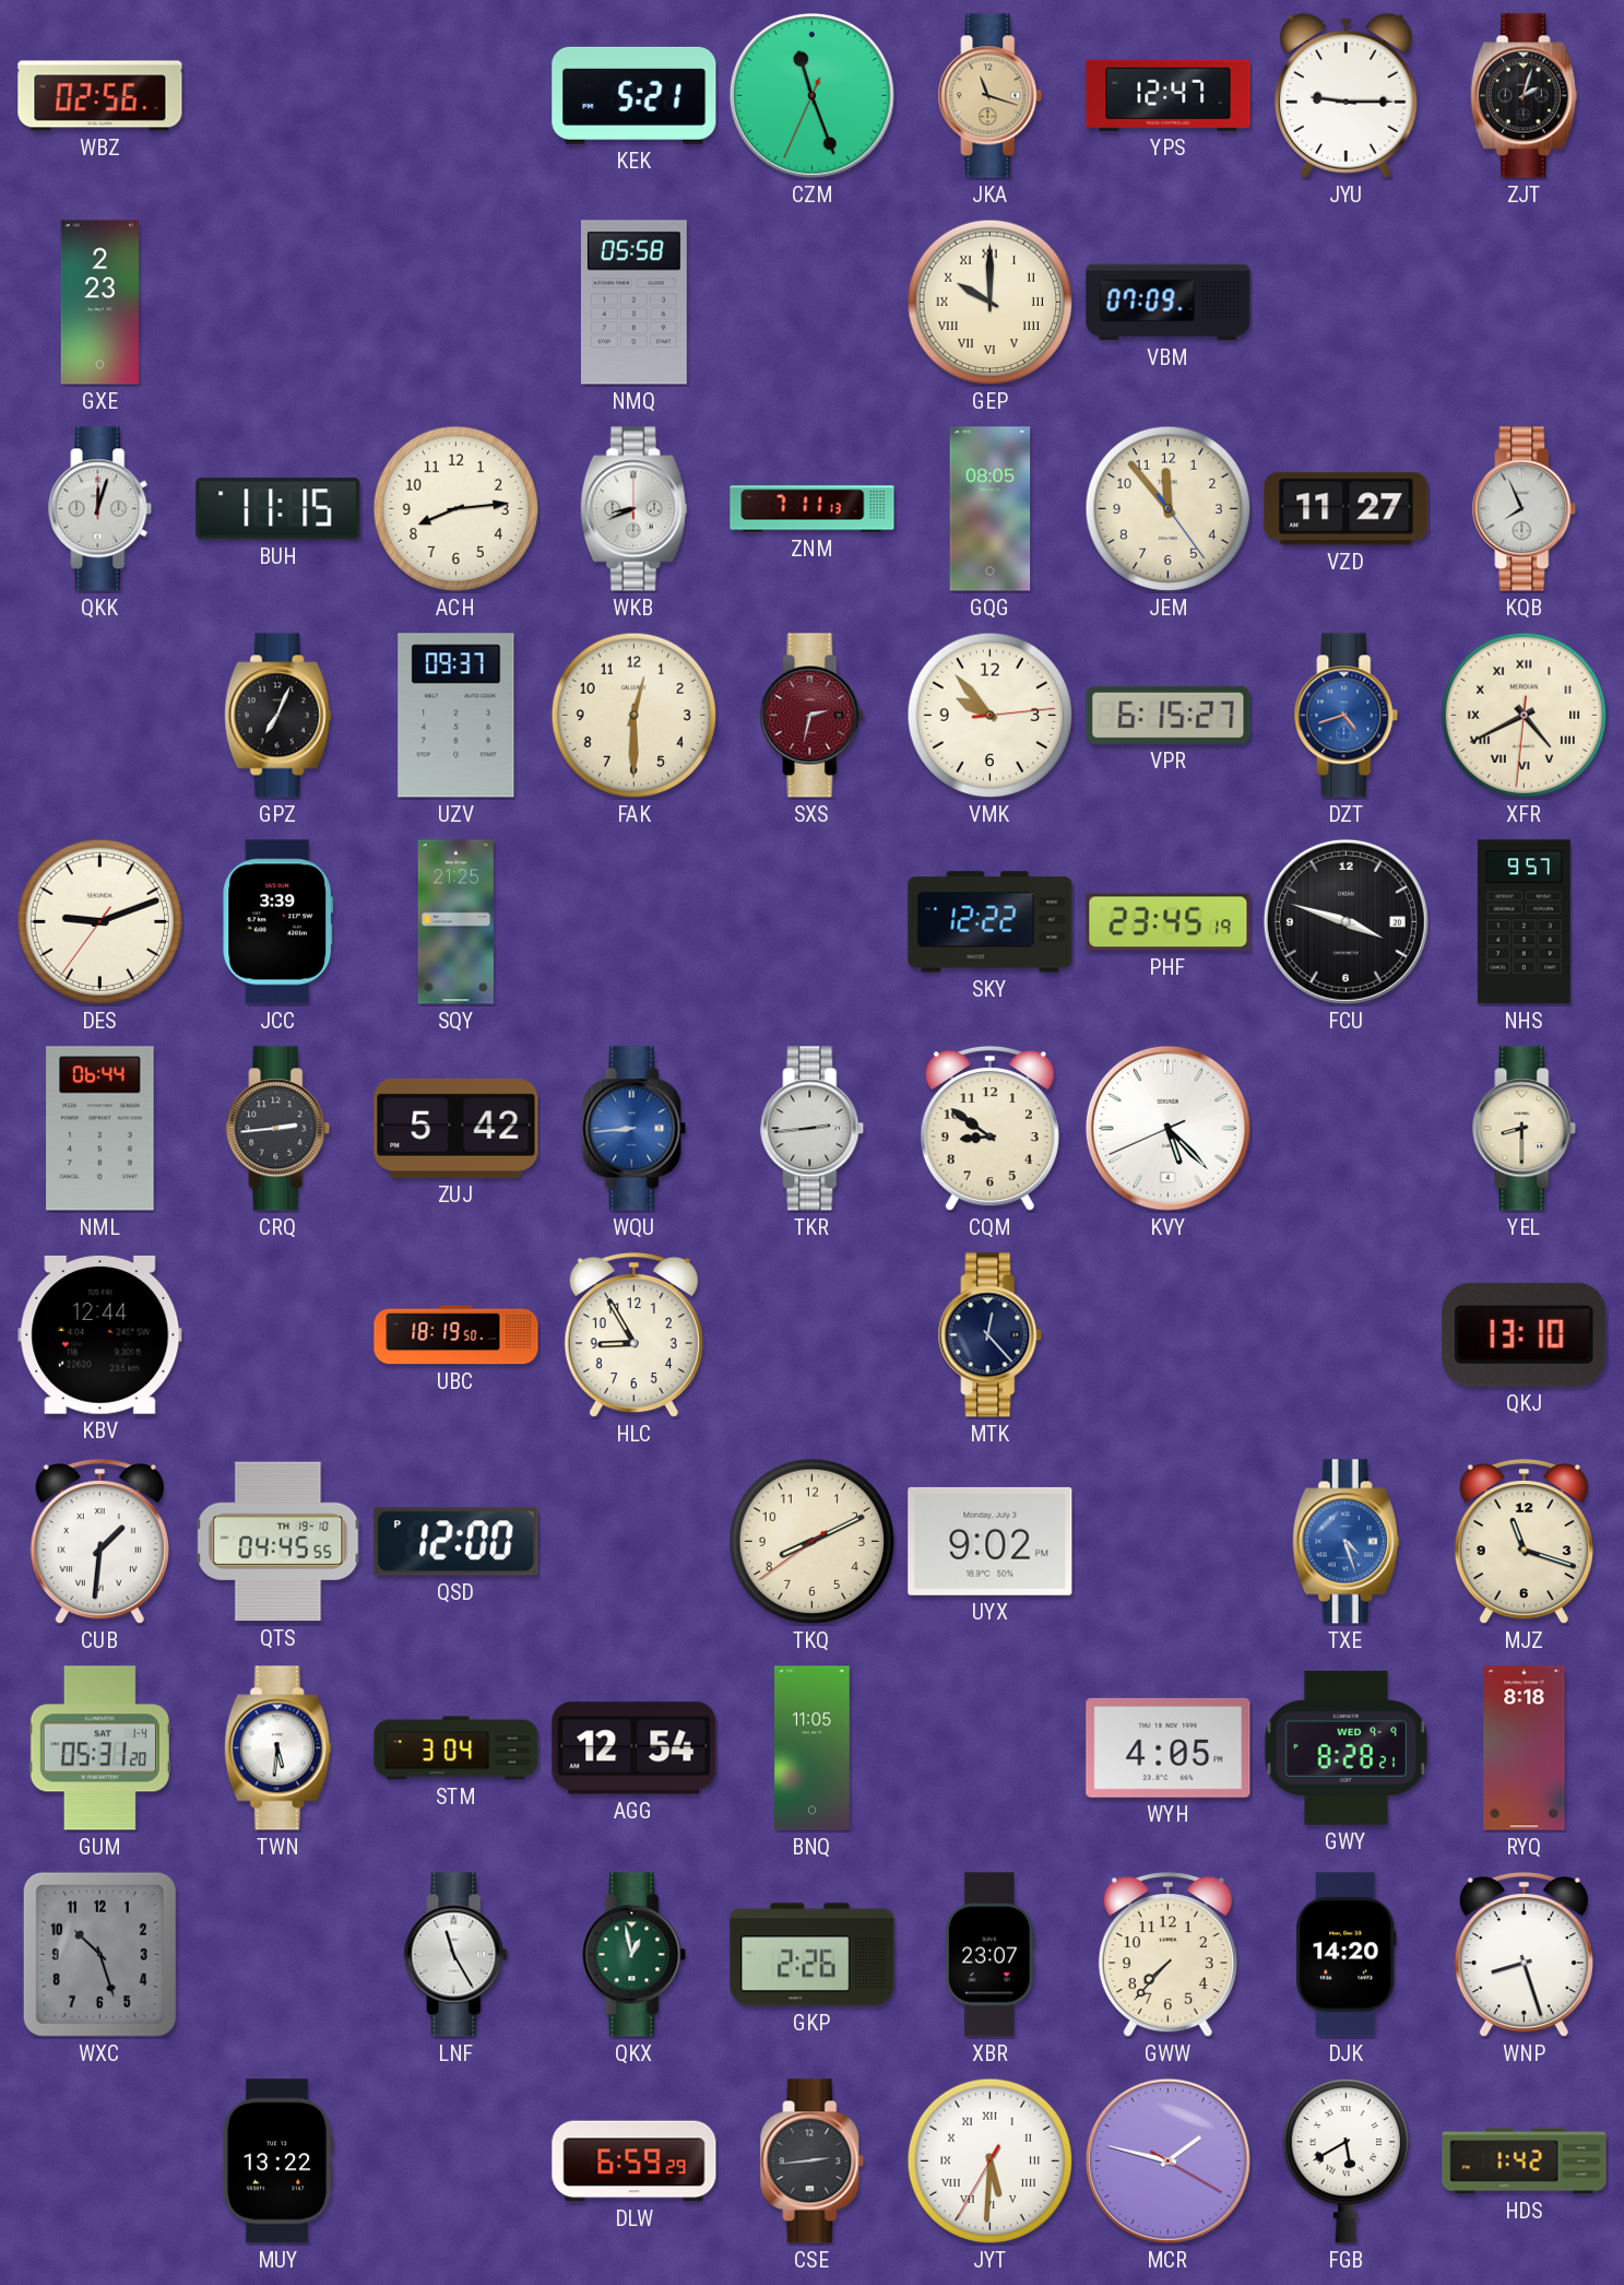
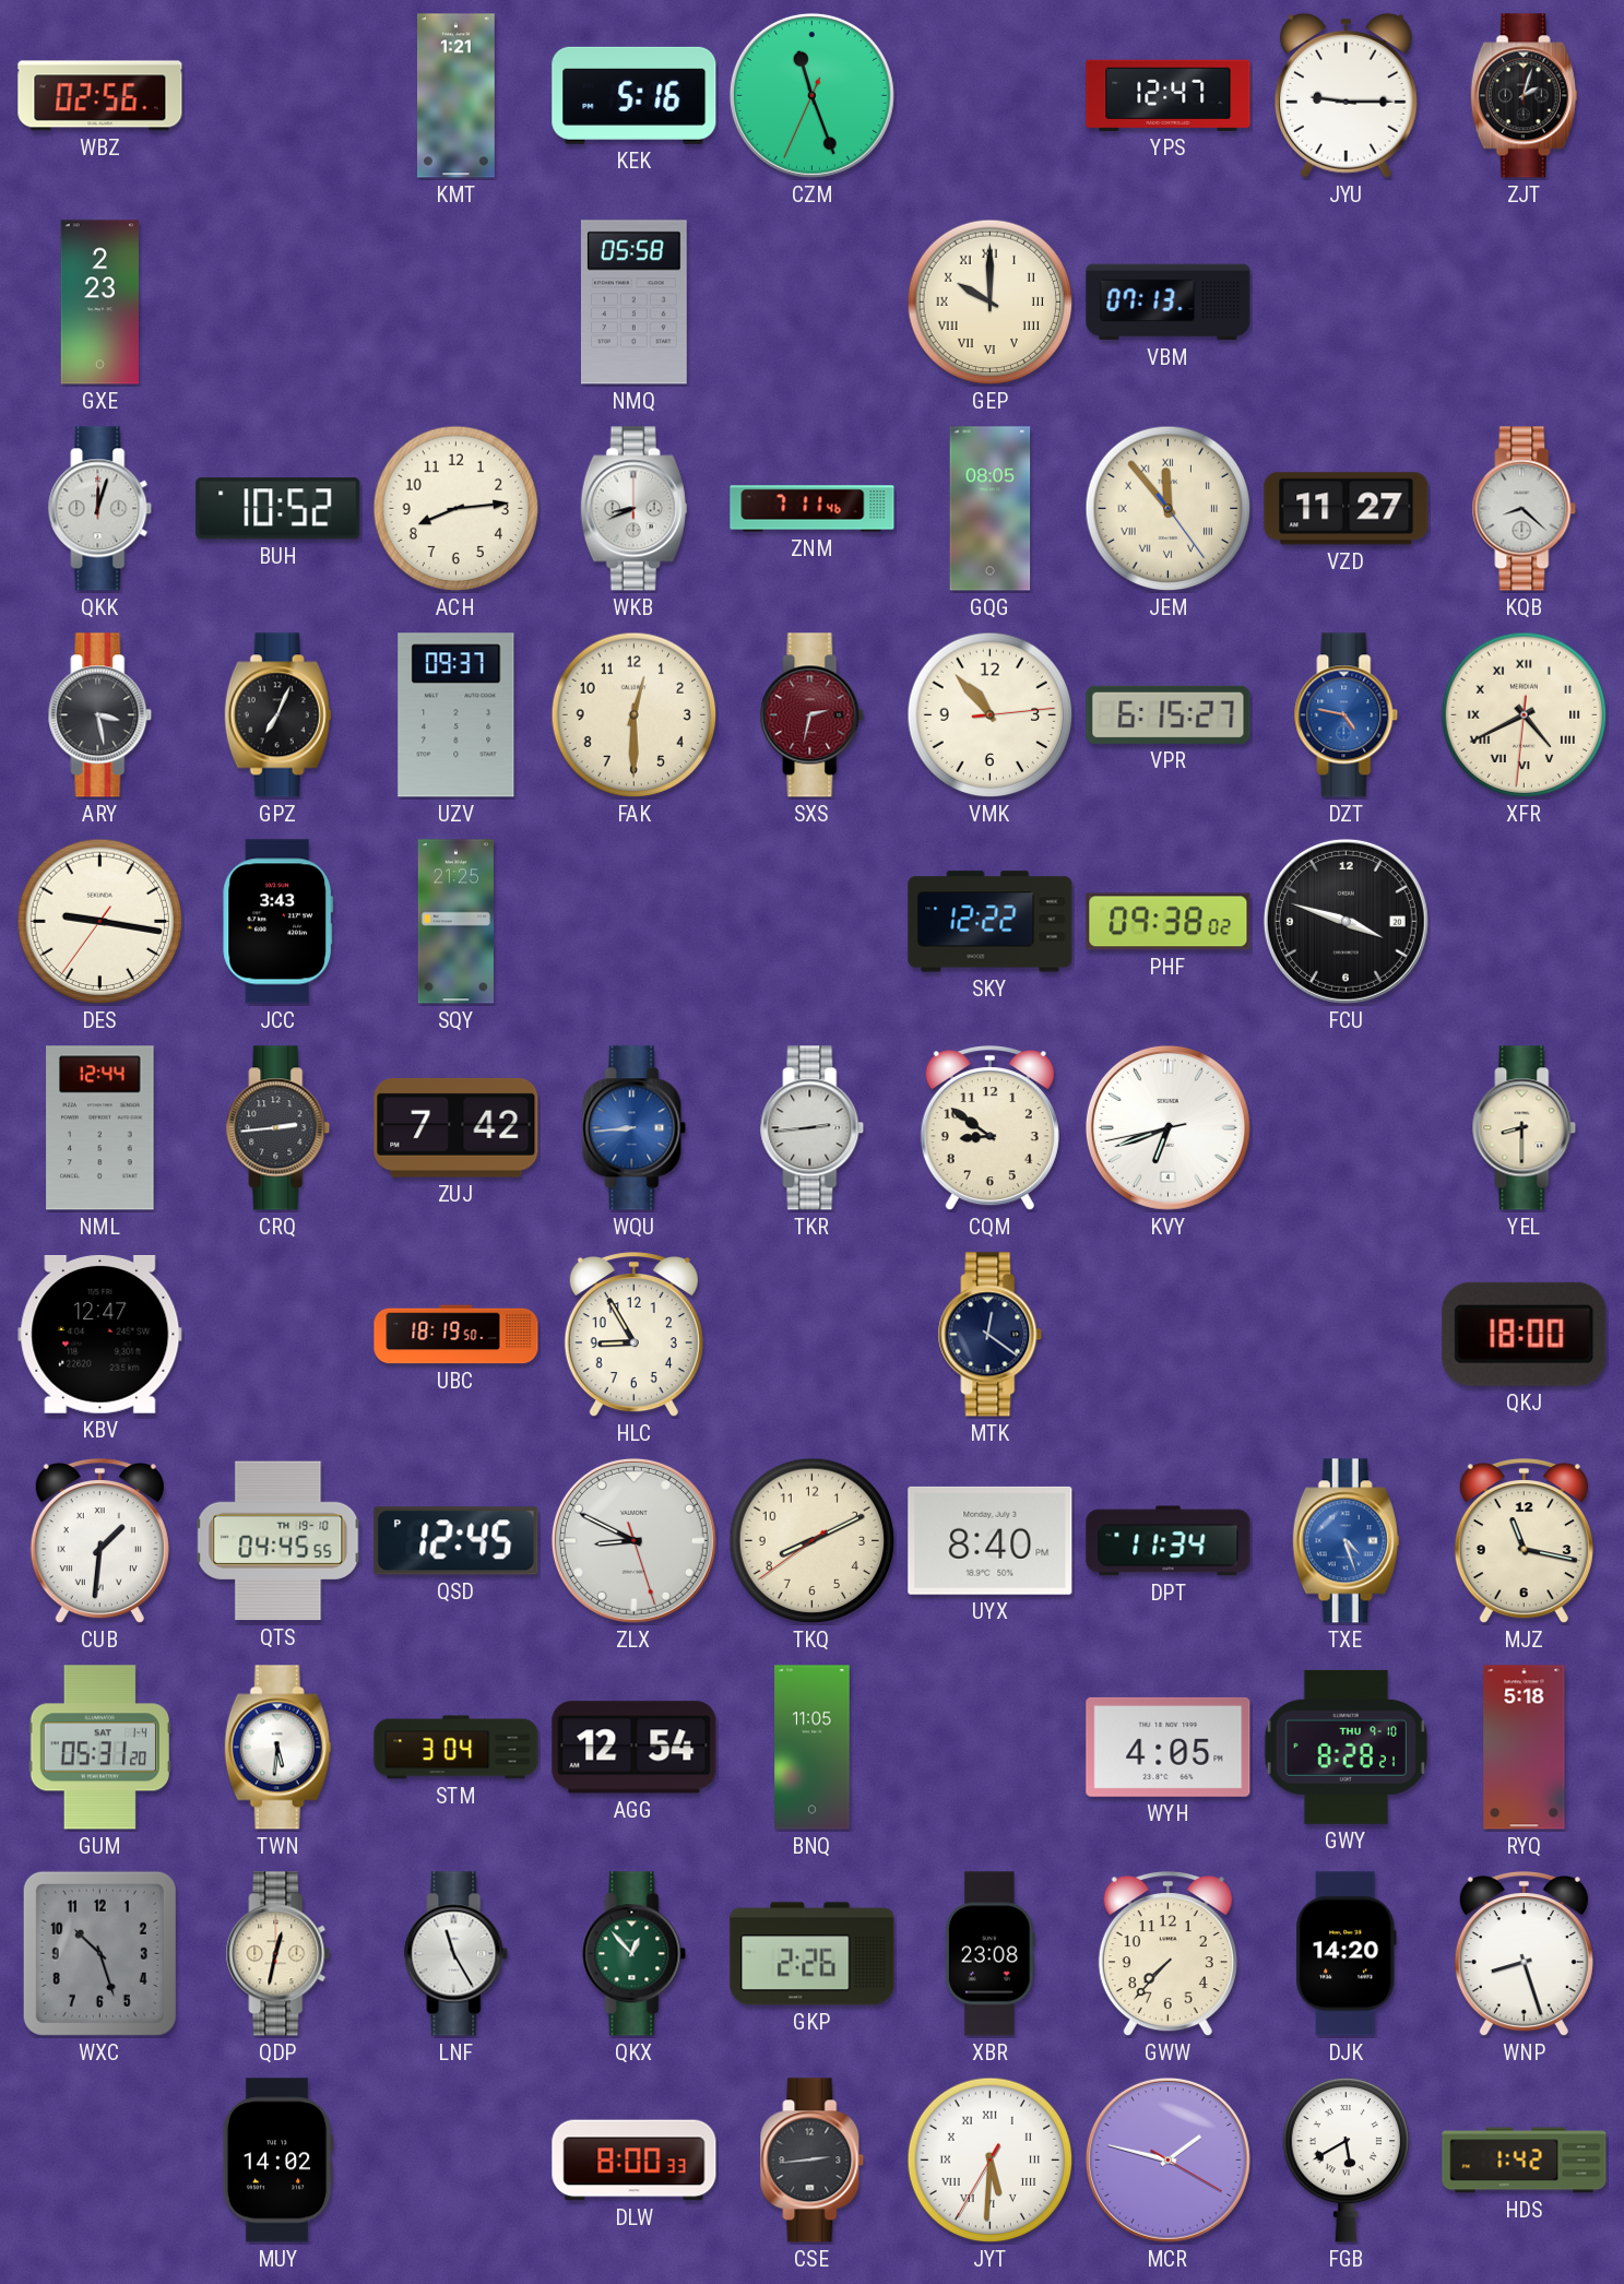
KMT: none -> 1:21 (455, 96)
KEK: 5:21 -> 5:16 (635, 95)
JKA: 11:18 -> none (991, 96)
VBM: 07:09 -> 07:13 (1169, 303)
BUH: 11:15 -> 10:52 (278, 509)
ZNM: 7:11:13 -> 7:11:46 (813, 509)
JEM numerals: Arabic -> Roman (1169, 509)
KQB: 7:56 -> 8:22 (1525, 509)
ARY: none -> 3:28 (100, 715)
VMK: 9:53 -> 10:53 (991, 715)
DZT: 4:42 -> 4:47 (1347, 715)
DES: 9:11 -> 9:16 (100, 922)
JCC: 3:39 -> 3:43 (277, 922)
PHF: 23:45 -> 09:38 (1169, 922)
NHS: 9:57 -> none (1524, 922)
NML: 06:44 -> 12:44 (100, 1128)
ZUJ: 5:42 -> 7:42 (457, 1127)
KVY: 5:22 -> 6:41 (1167, 1127)
KBV: 12:44 -> 12:47 (100, 1335)
MTK: 12:23 -> 12:21 (991, 1335)
QKJ: 13:10 -> 18:00 (1525, 1334)
QSD: 12:00 -> 12:45 (457, 1541)
ZLX: none -> 8:49 (633, 1540)
UYX: 9:02 -> 8:40 (991, 1540)
DPT: none -> 11:34 (1169, 1541)
MJZ: 11:18 -> 11:17 (1524, 1542)
GWY date: WED 9-9 -> THU 9-10 (1346, 1747)
RYQ: 8:18 -> 5:18 (1525, 1748)
QDP: none -> 12:32 (278, 1954)
QKX: 12:58 -> 12:53 (635, 1954)
XBR: 23:07 -> 23:08 (991, 1954)
MUY: 13:22 -> 14:02 (277, 2161)
DLW: 6:59 -> 8:00 (635, 2161)
